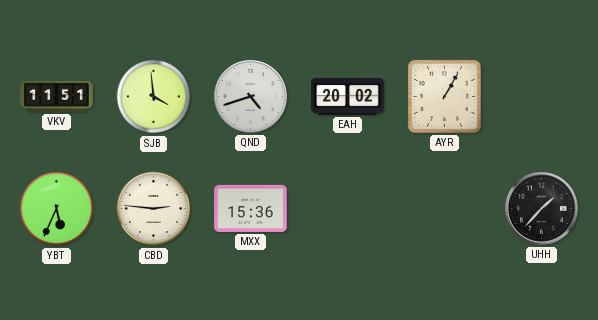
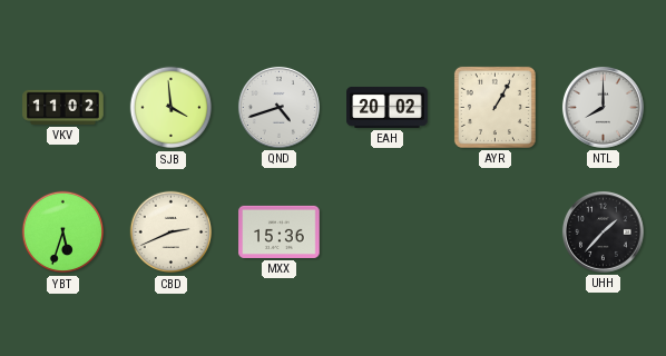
VKV: 11:51 -> 11:02 (63, 107)
NTL: none -> 8:00 (603, 107)
YBT: 5:34 -> 5:33 (63, 233)
CBD: 2:46 -> 2:41 (172, 233)
